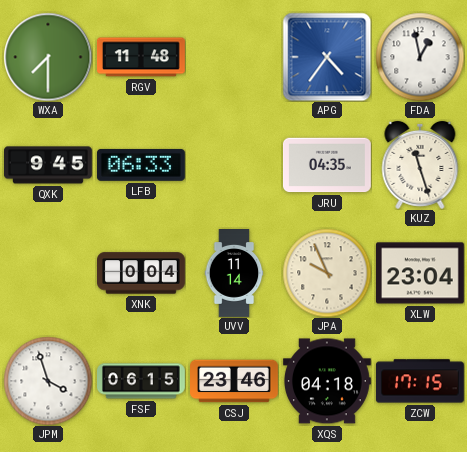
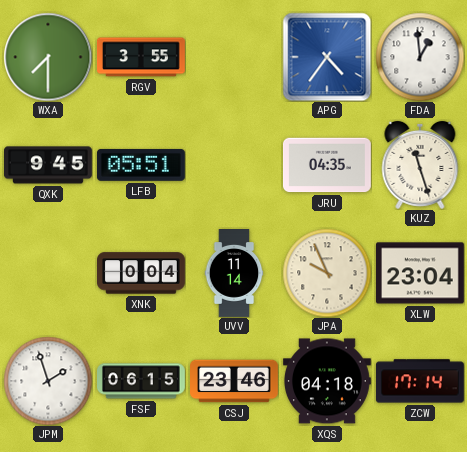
RGV: 11:48 -> 3:55 (141, 57)
FDA: 12:58 -> 12:59 (420, 57)
LFB: 06:33 -> 05:51 (141, 165)
JPM: 3:57 -> 1:57 (48, 381)
ZCW: 17:15 -> 17:14 (420, 381)
